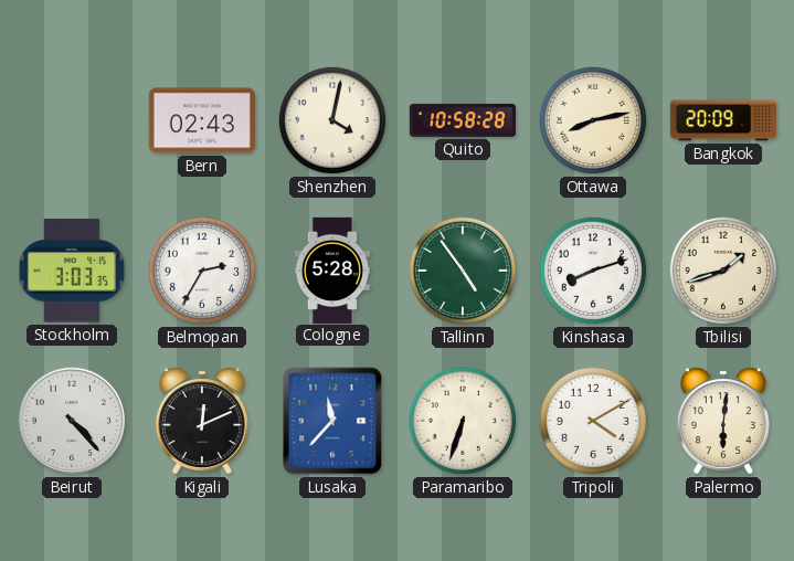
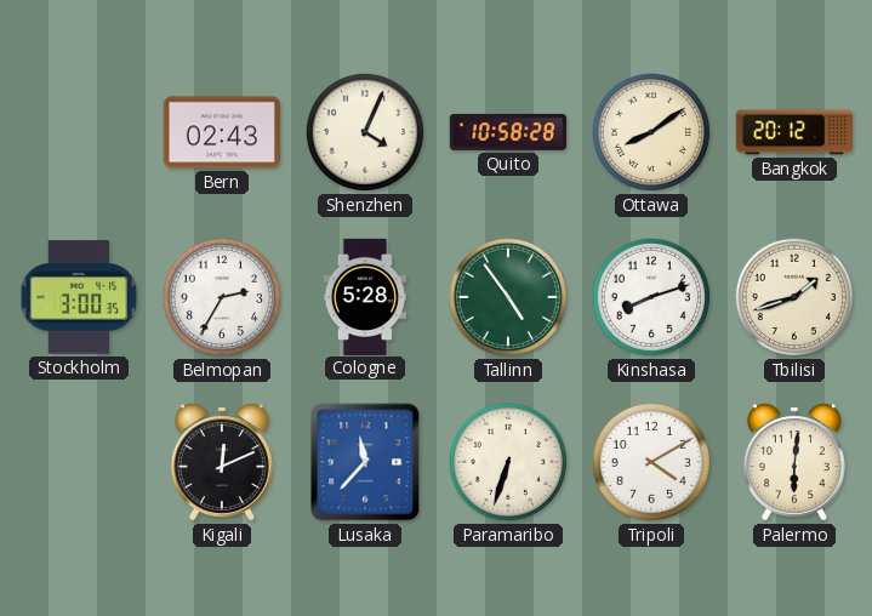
Shenzhen: 4:02 -> 4:04 (365, 132)
Ottawa: 8:13 -> 8:09 (651, 132)
Bangkok: 20:09 -> 20:12 (793, 132)
Stockholm: 3:03 -> 3:00 (79, 297)
Beirut: 4:23 -> none (72, 421)
